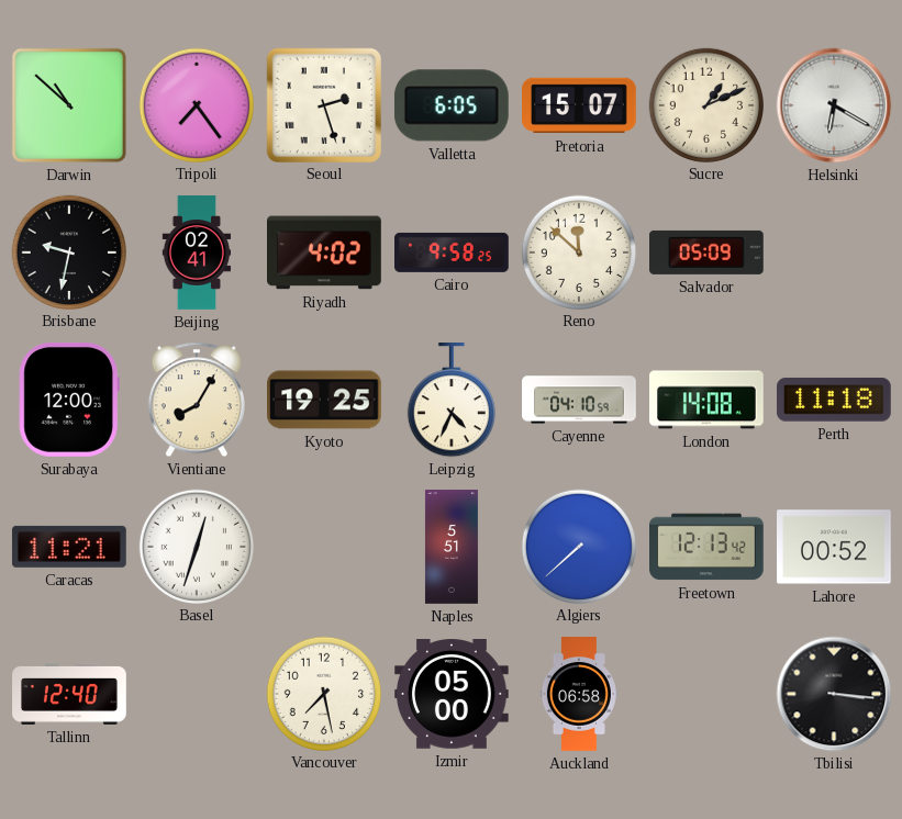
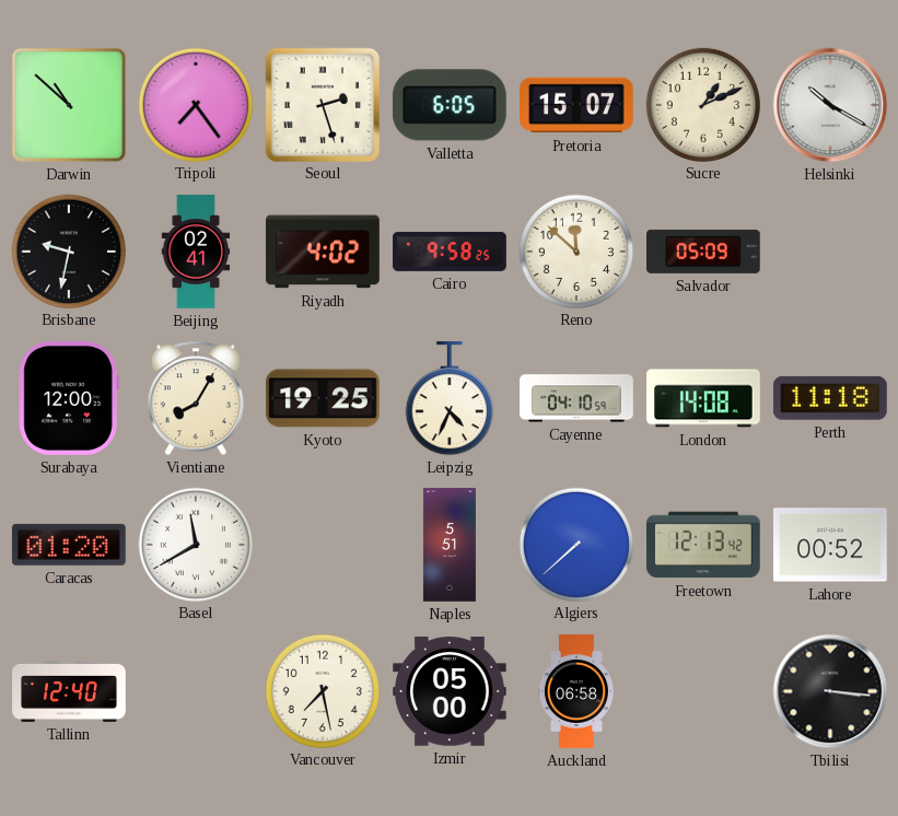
Helsinki: 6:20 -> 10:20 (830, 105)
Caracas: 11:21 -> 01:20 (69, 545)
Basel: 12:33 -> 11:40 (195, 544)
